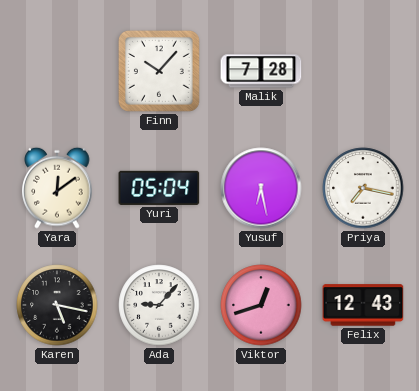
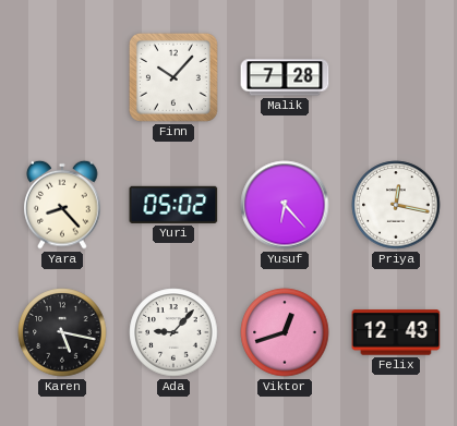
Yara: 12:09 -> 8:23 (62, 205)
Yuri: 05:04 -> 05:02 (173, 205)
Yusuf: 6:28 -> 6:23 (285, 205)
Priya: 7:17 -> 12:17 (396, 205)
